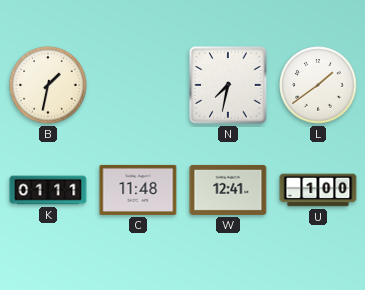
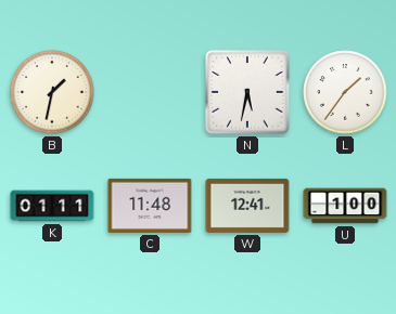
N: 7:32 -> 5:32 (247, 92)
L: 1:39 -> 1:36 (345, 92)
